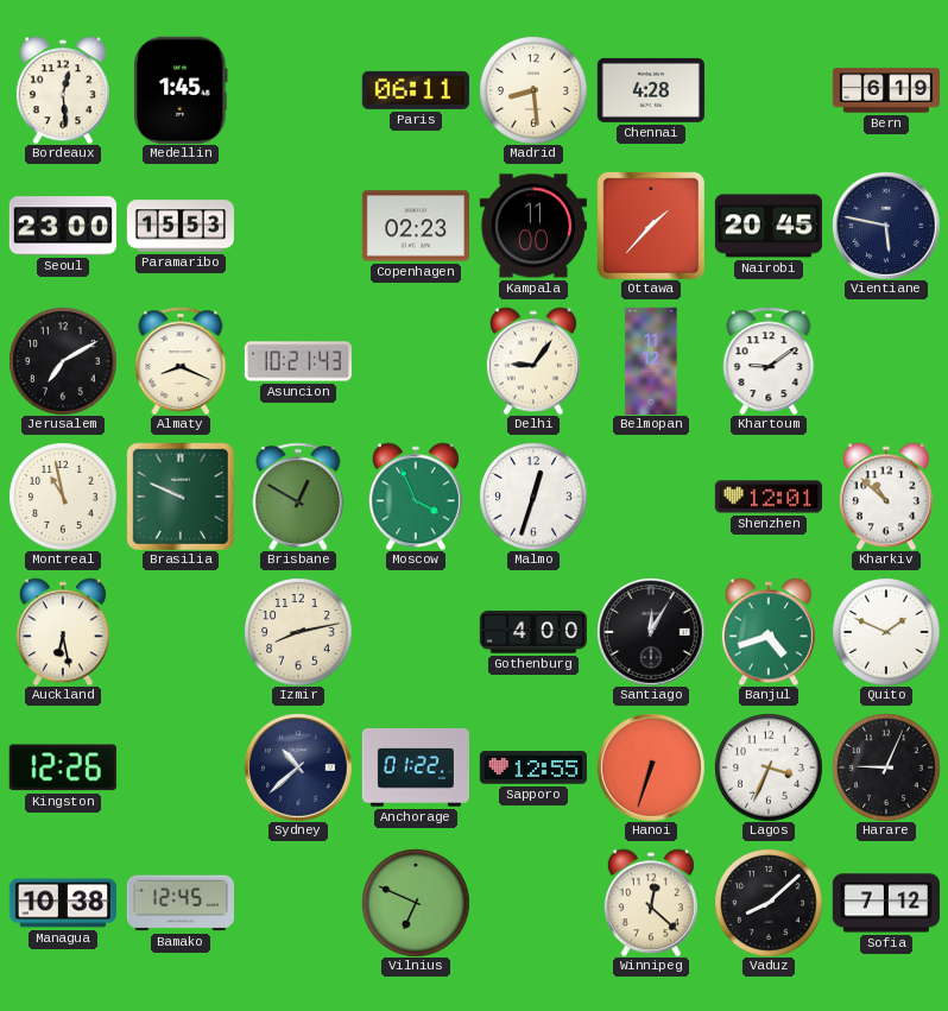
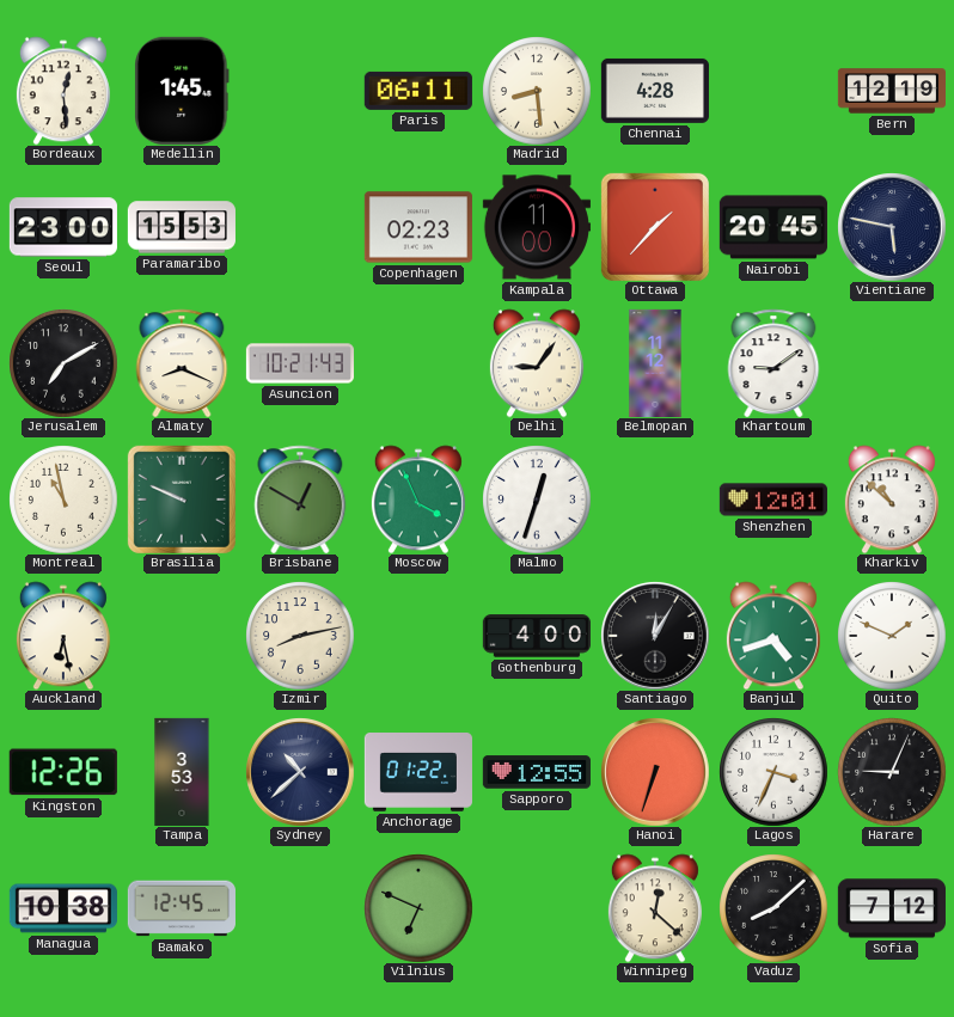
Bern: 6:19 -> 12:19 (891, 91)
Tampa: none -> 3:53 (182, 772)
